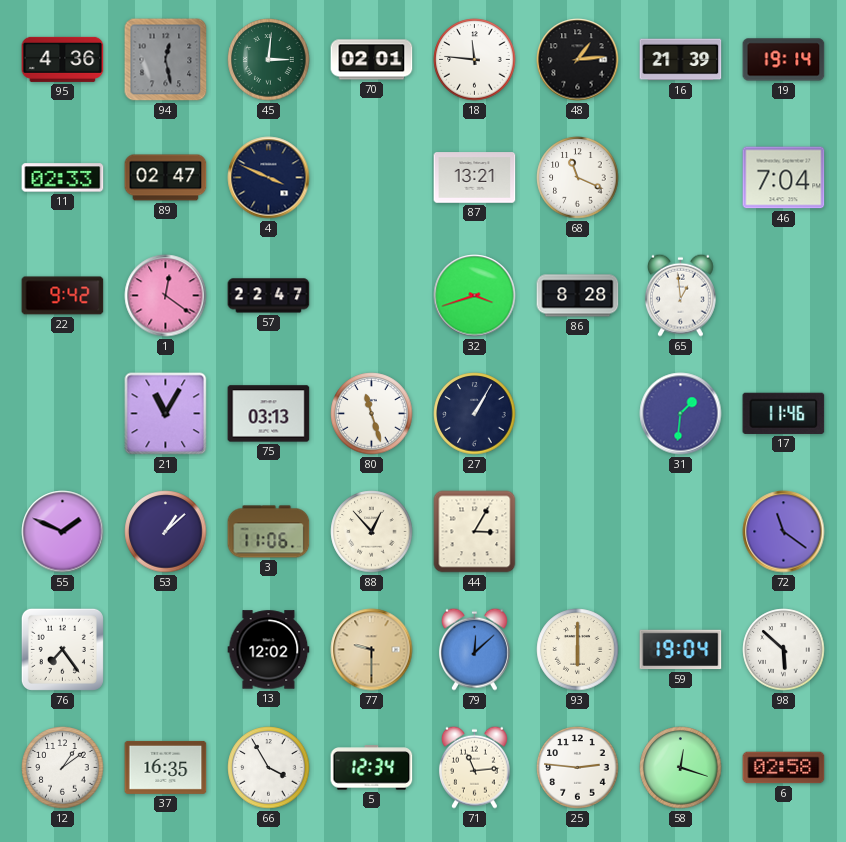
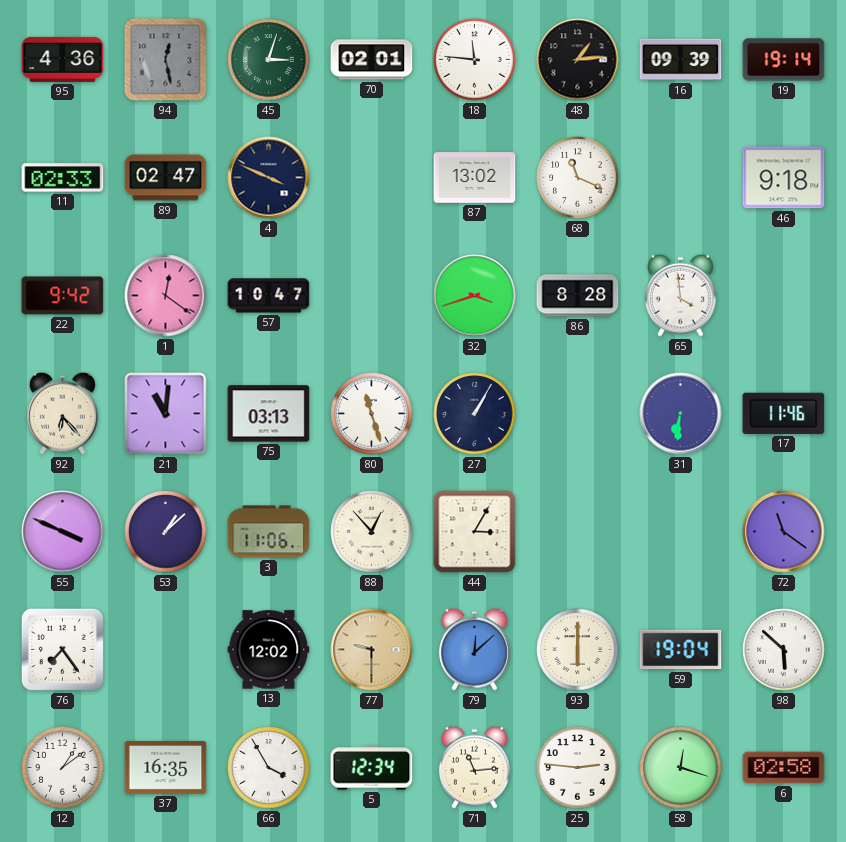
45: 3:01 -> 3:03 (269, 60)
16: 21:39 -> 09:39 (681, 60)
87: 13:21 -> 13:02 (475, 178)
46: 7:04 -> 9:18 (784, 178)
57: 22:47 -> 10:47 (269, 296)
65: 12:59 -> 3:59 (680, 295)
92: none -> 6:23 (62, 413)
21: 11:05 -> 11:01 (166, 414)
31: 1:31 -> 6:31 (681, 414)
55: 1:49 -> 3:49 (63, 532)
